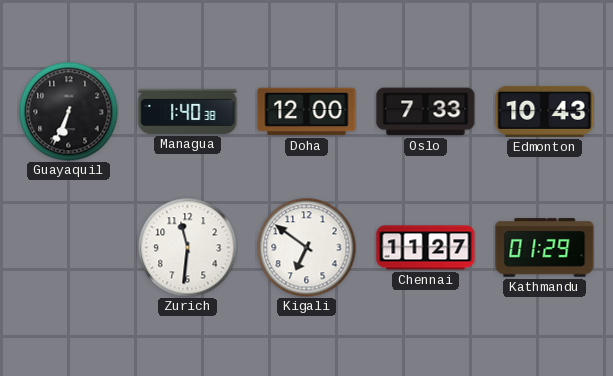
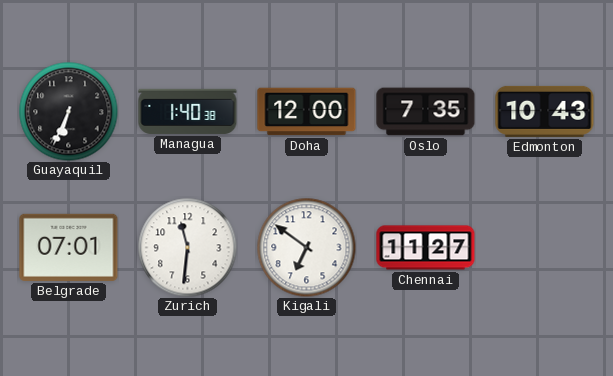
Oslo: 7:33 -> 7:35 (426, 112)
Belgrade: none -> 07:01 (69, 247)
Kathmandu: 01:29 -> none (545, 248)
